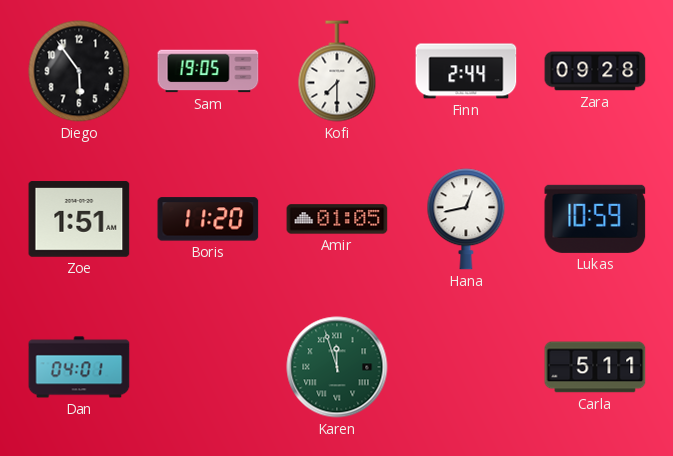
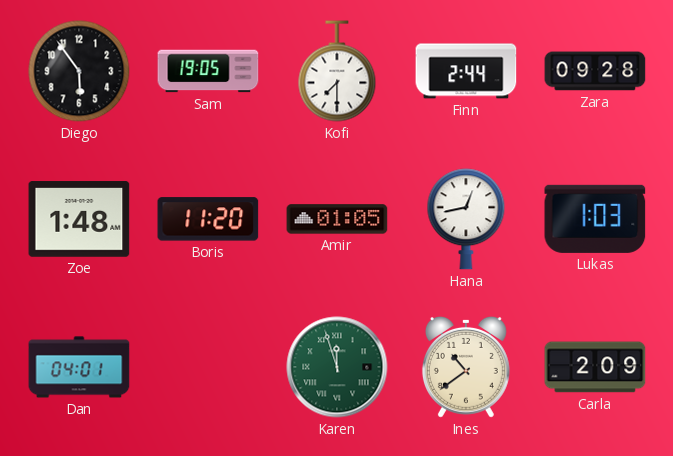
Zoe: 1:51 -> 1:48 (79, 219)
Lukas: 10:59 -> 1:03 (595, 219)
Ines: none -> 10:39 (466, 367)
Carla: 5:11 -> 2:09 (595, 367)
